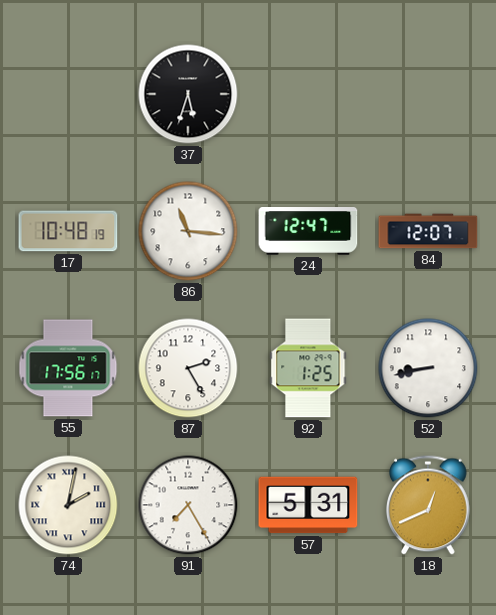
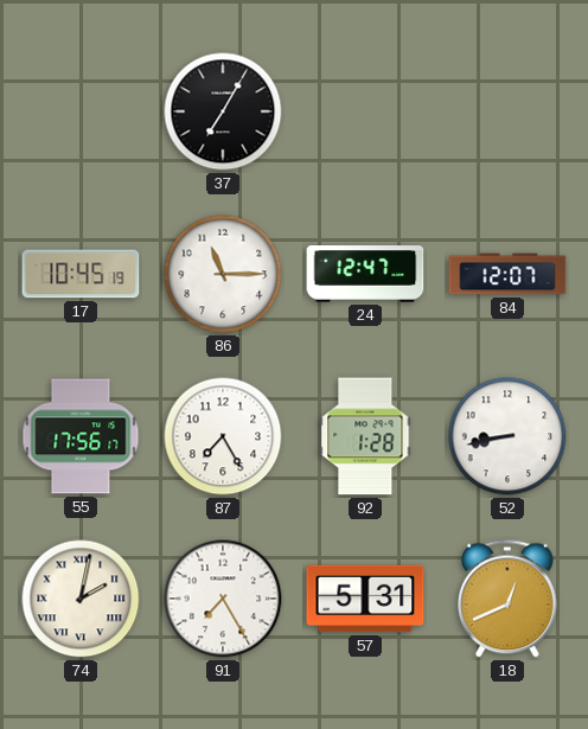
37: 5:33 -> 7:05 (223, 111)
17: 10:48 -> 10:45 (81, 274)
86: 11:16 -> 11:15 (223, 274)
87: 2:25 -> 7:25 (223, 436)
92: 1:25 -> 1:28 (365, 436)
